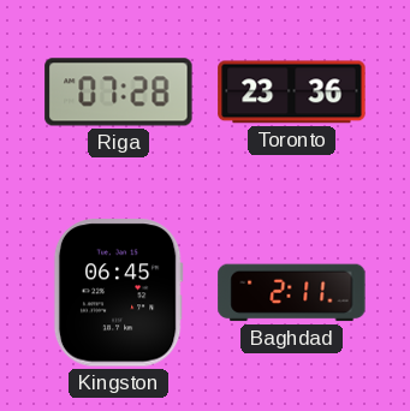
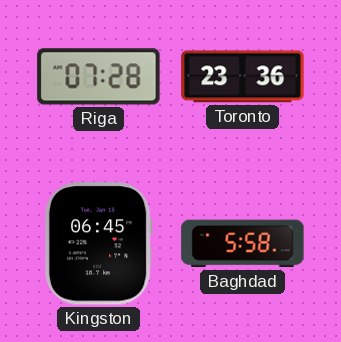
Baghdad: 2:11 -> 5:58 (243, 244)
